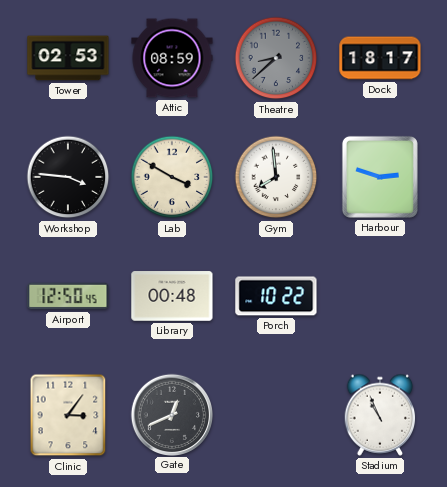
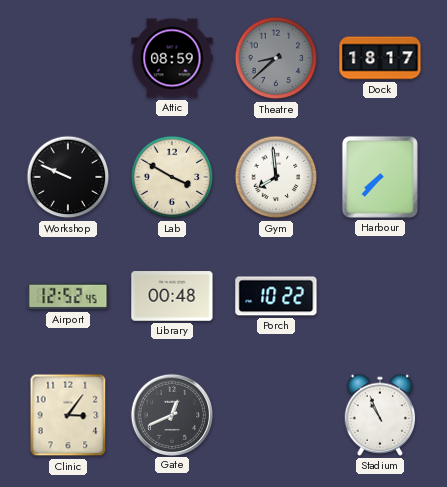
Tower: 02:53 -> none (68, 58)
Workshop: 3:46 -> 9:49 (68, 177)
Harbour: 2:48 -> 7:37 (380, 177)
Airport: 12:50 -> 12:52 (68, 296)
